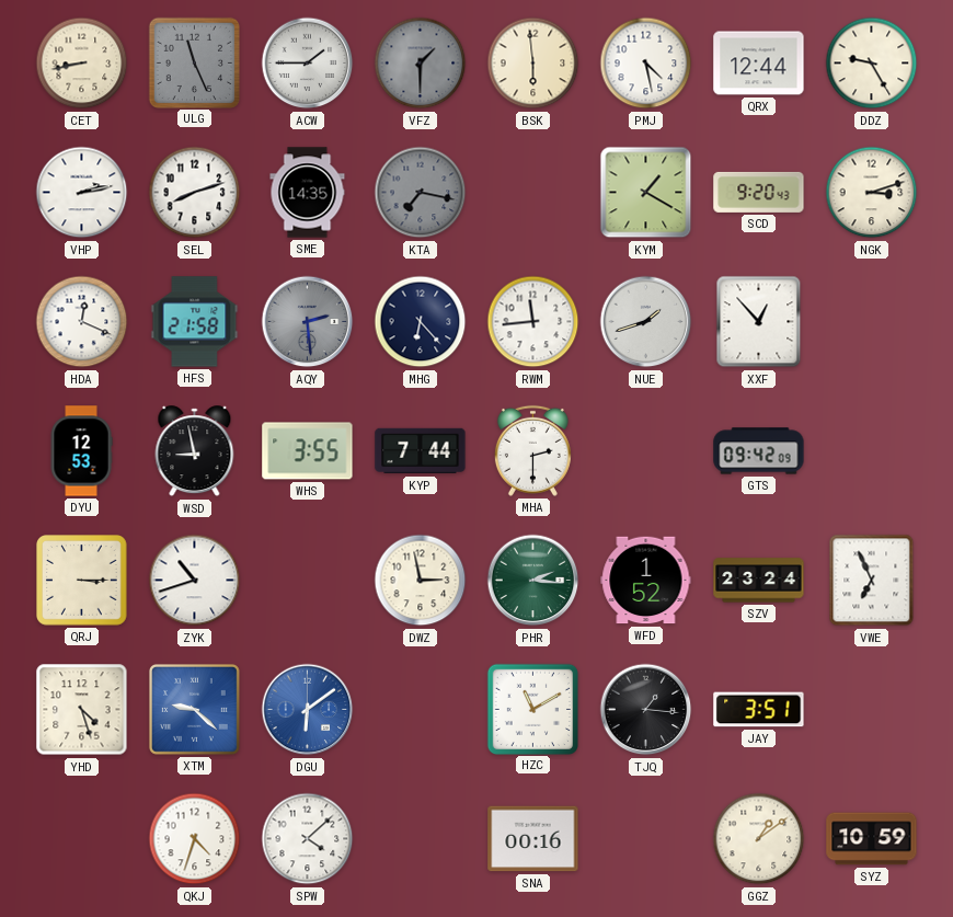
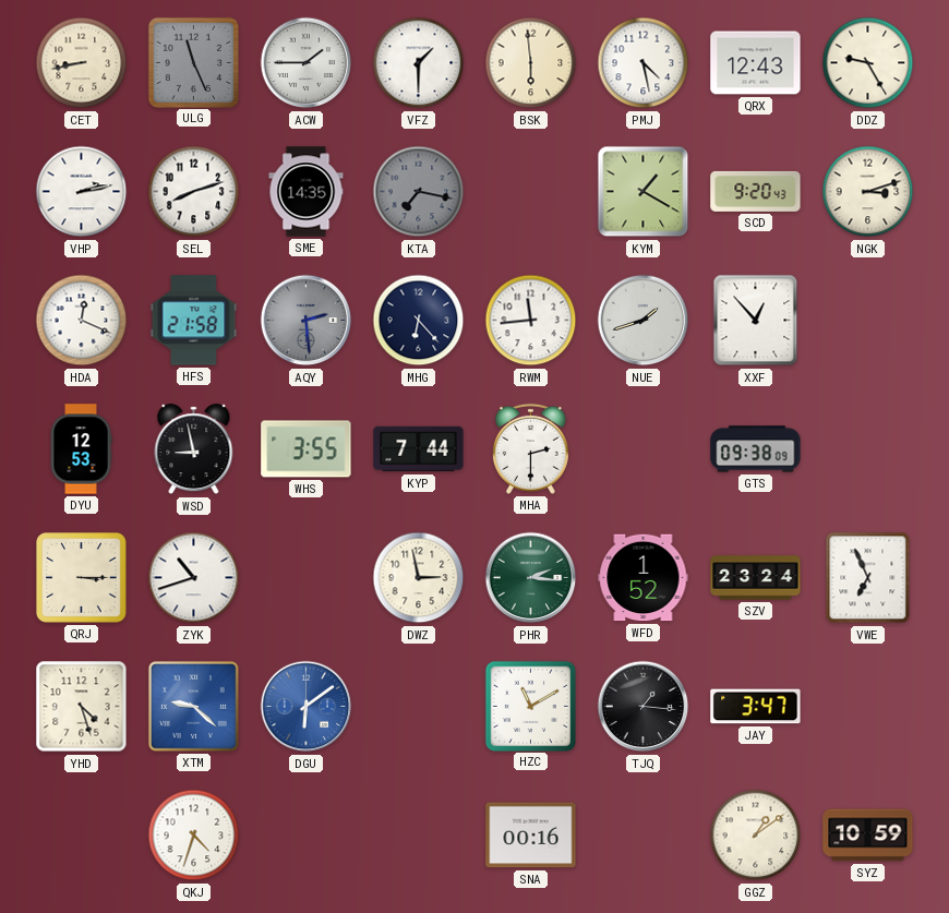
VFZ dial: grey -> white (419, 63)
QRX: 12:44 -> 12:43 (756, 63)
GTS: 09:42 -> 09:38 (756, 449)
JAY: 3:51 -> 3:47 (756, 707)
SPW: 4:08 -> none (308, 839)
